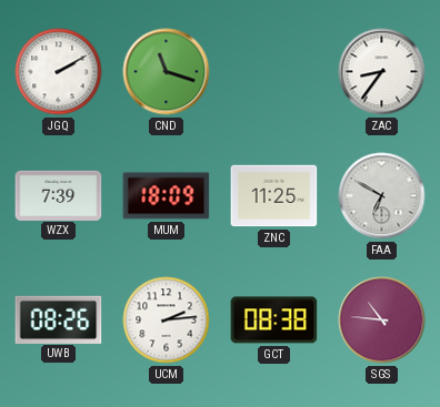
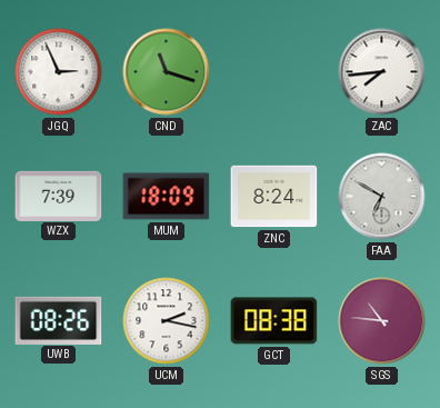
JGQ: 2:10 -> 2:56 (59, 72)
ZAC: 8:36 -> 7:44 (382, 72)
ZNC: 11:25 -> 8:24 (274, 197)
UCM: 2:14 -> 2:17 (167, 321)
